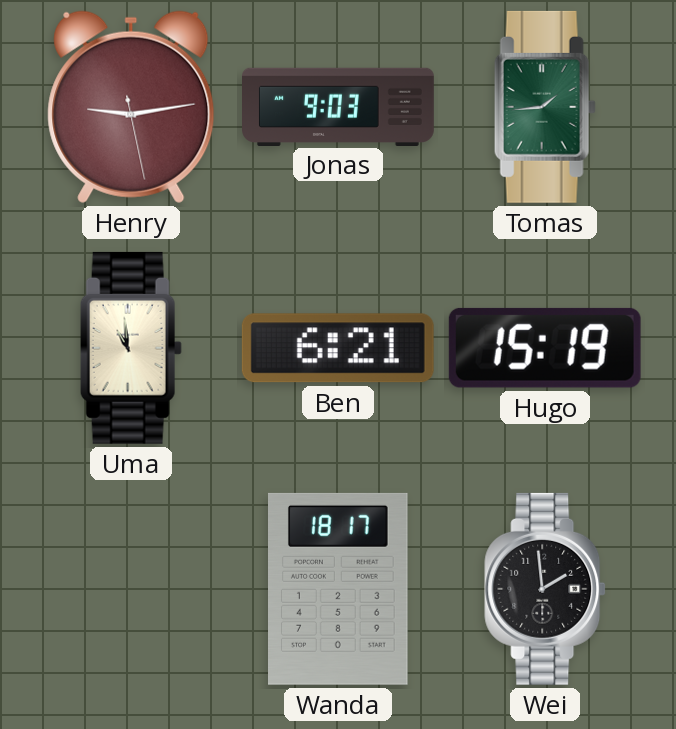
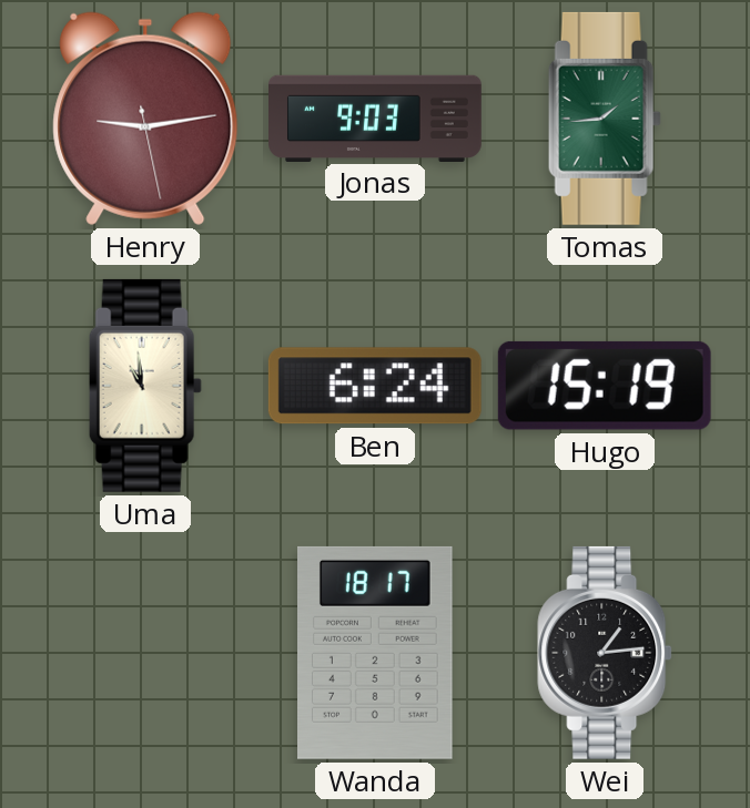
Ben: 6:21 -> 6:24 (375, 386)
Wei: 1:59 -> 1:14 (605, 653)
